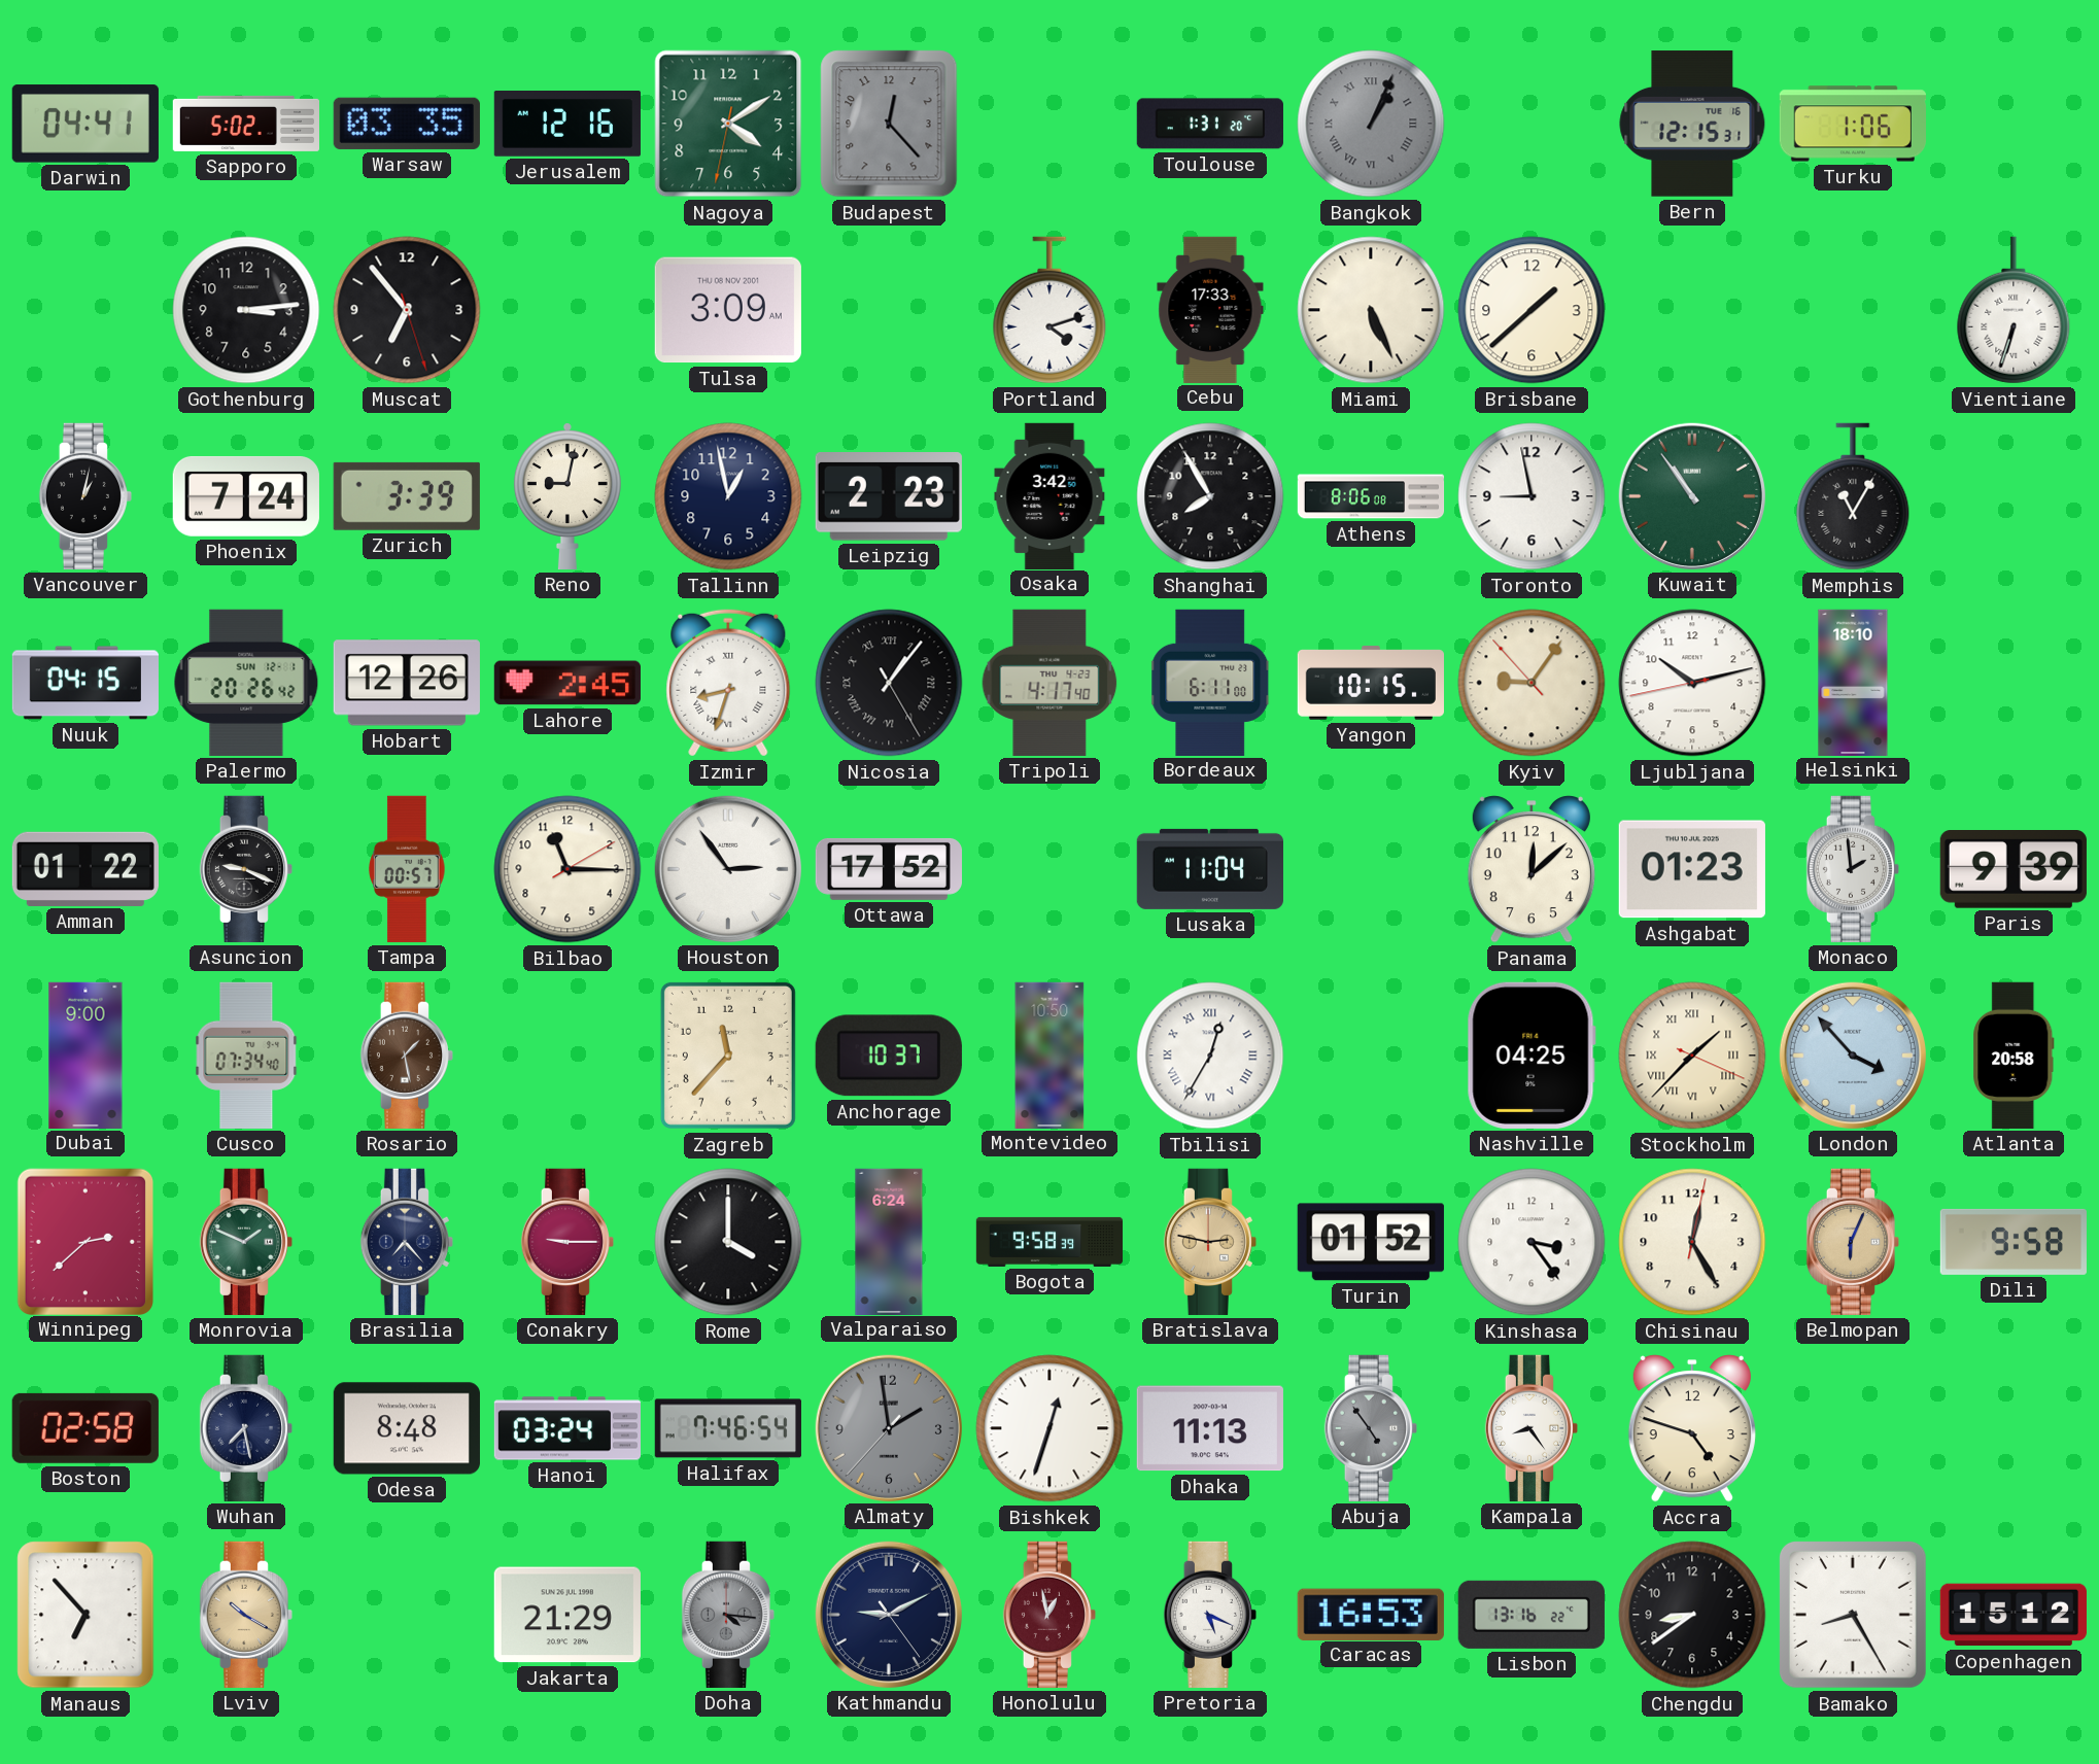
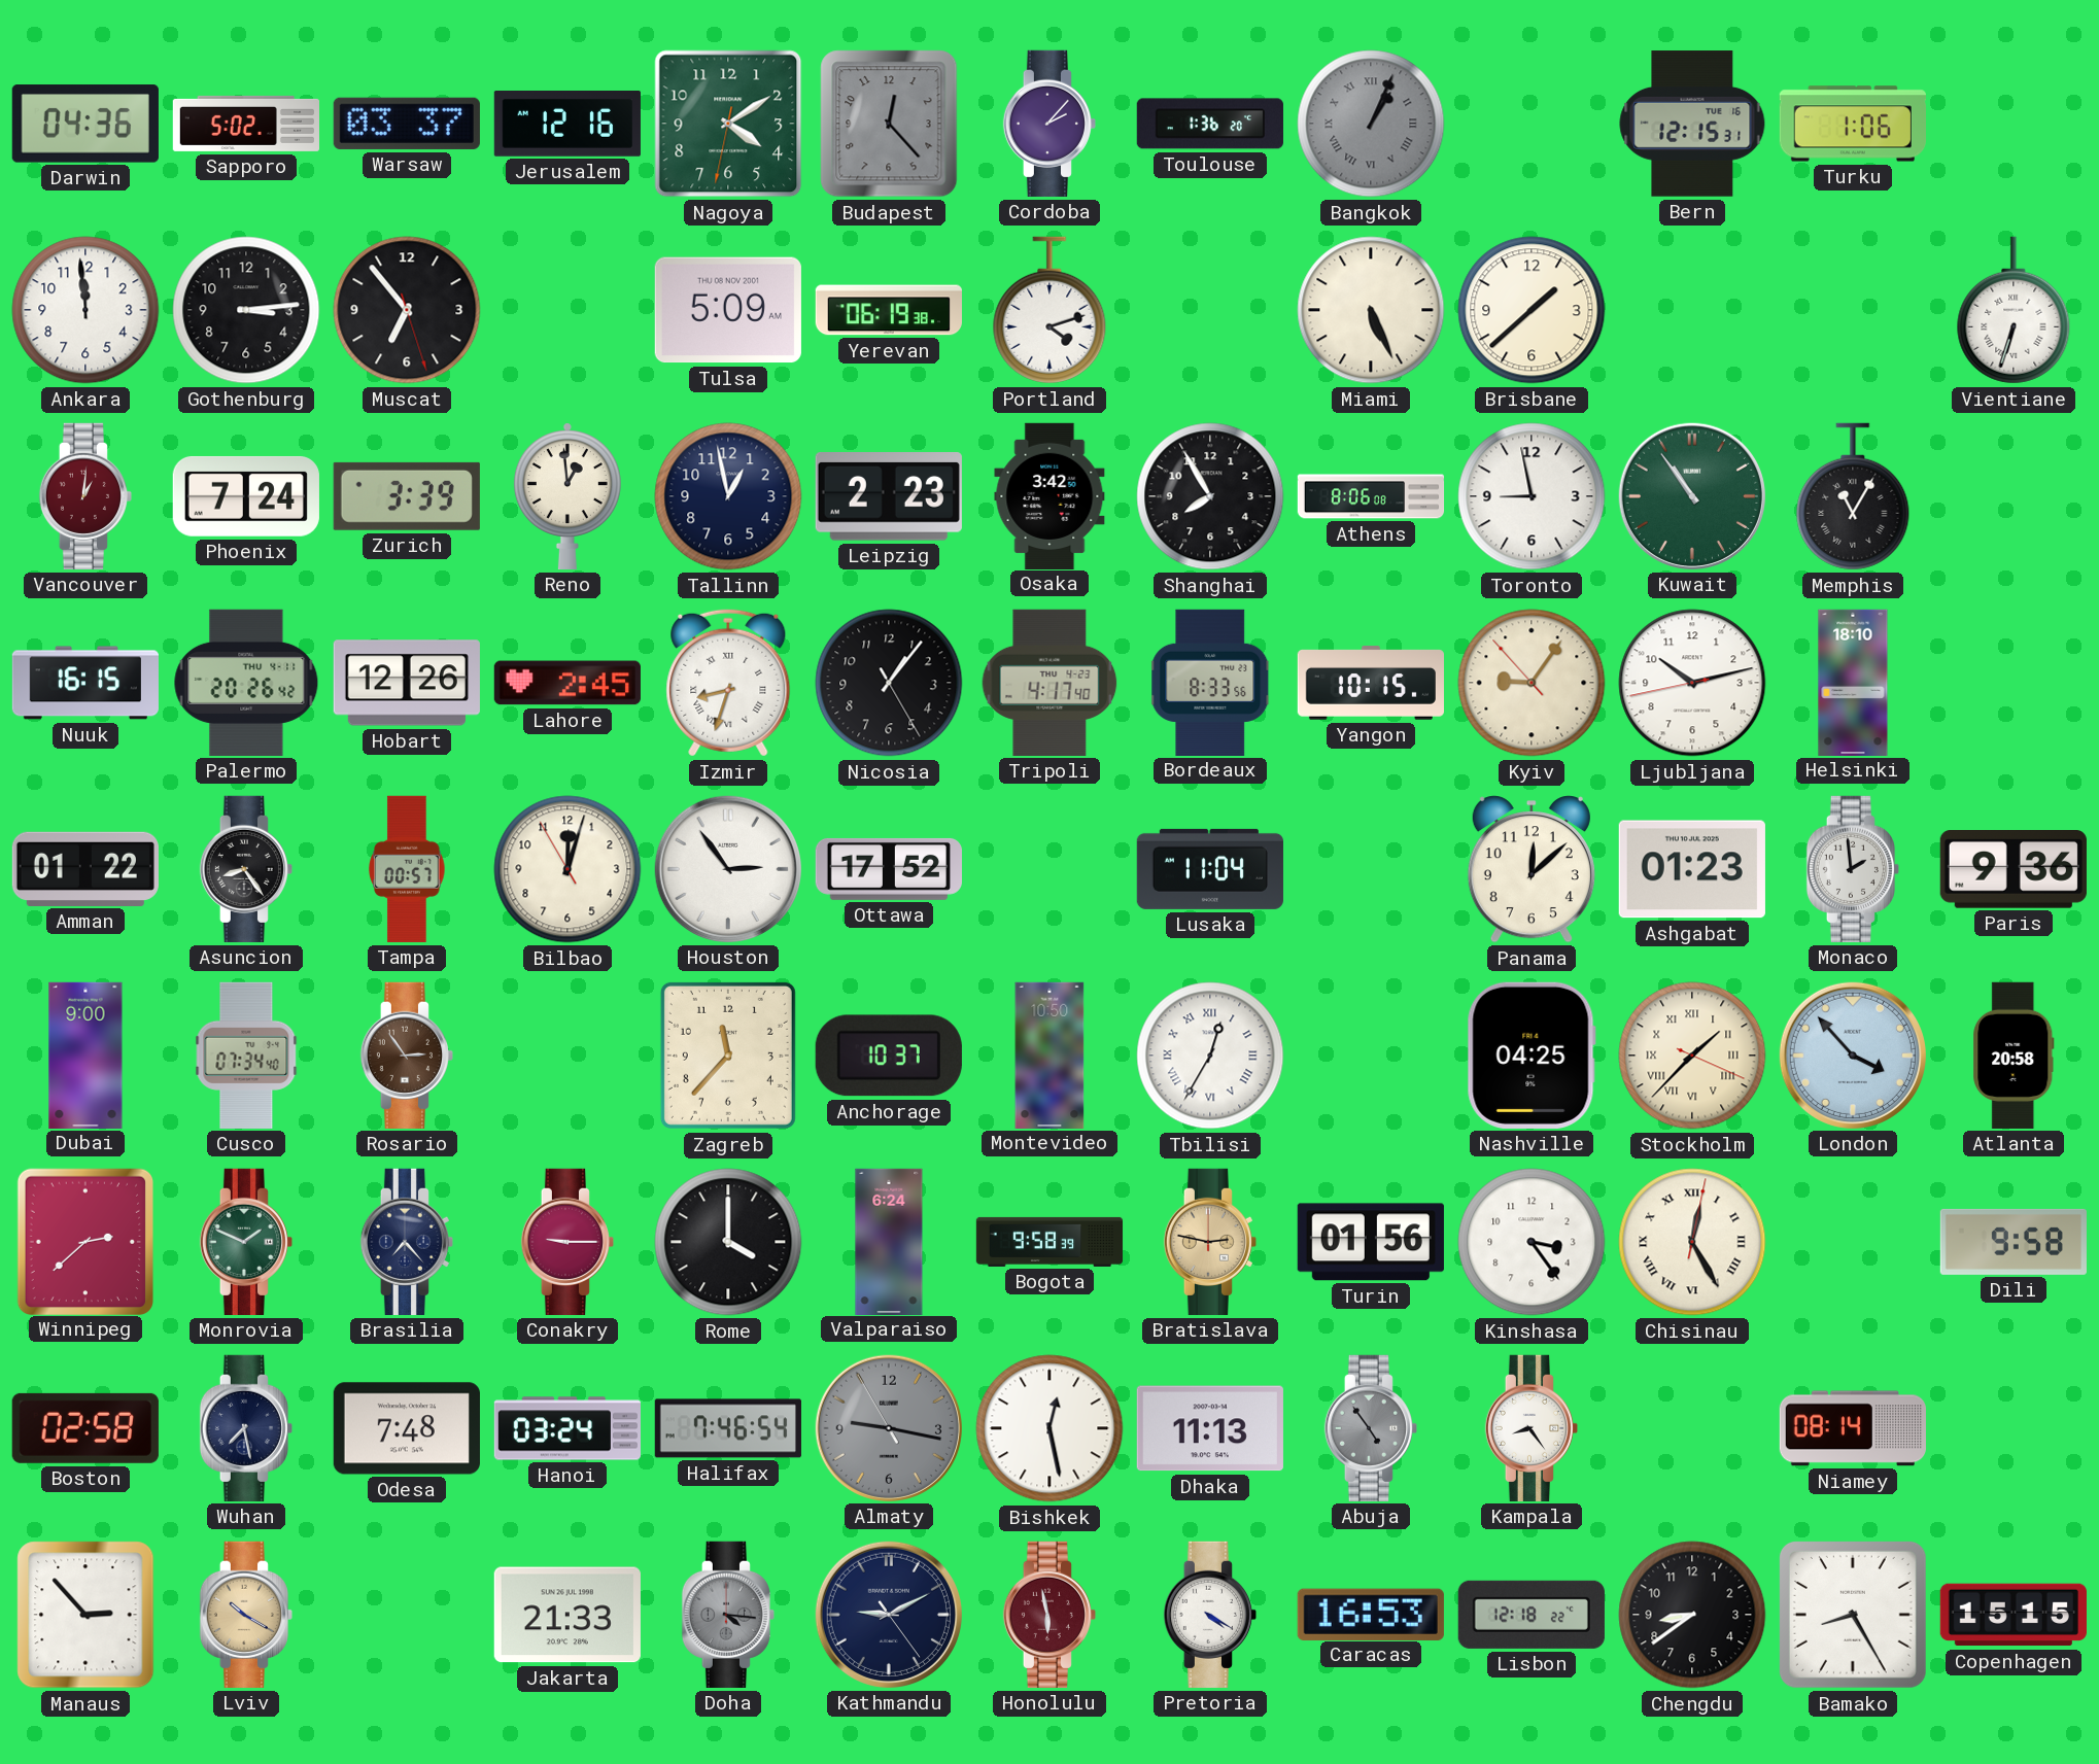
Darwin: 04:41 -> 04:36 (85, 124)
Warsaw: 03:35 -> 03:37 (407, 124)
Cordoba: none -> 2:07 (1048, 124)
Toulouse: 1:31 -> 1:36 (1210, 124)
Ankara: none -> 11:59 (85, 310)
Tulsa: 3:09 -> 5:09 (728, 310)
Yerevan: none -> 06:19 (889, 310)
Cebu: 17:33 -> none (1210, 309)
Vancouver: 1:02 -> 1:01 (84, 496)
Vancouver dial: black -> burgundy (84, 496)
Reno: 9:02 -> 12:59 (567, 496)
Nuuk: 04:15 -> 16:15 (84, 683)
Palermo date: SUN 12-1 -> THU 4-11 (246, 683)
Nicosia numerals: Roman -> Arabic (889, 683)
Bordeaux: 6:11 -> 8:33 (1211, 682)
Asuncion: 9:19 -> 8:24 (245, 869)
Bilbao: 11:15 -> 12:02 (567, 869)
Paris: 9:39 -> 9:36 (2014, 870)
Rosario: 1:28 -> 2:54 (406, 1056)
Turin: 01:52 -> 01:56 (1371, 1242)
Chisinau numerals: Arabic -> Roman (1692, 1242)
Belmopan: 6:04 -> none (1852, 1242)
Odesa: 8:48 -> 7:48 (407, 1428)
Almaty: 1:58 -> 9:16 (889, 1428)
Bishkek: 12:33 -> 12:28 (1049, 1428)
Accra: 4:48 -> none (1692, 1428)
Niamey: none -> 08:14 (1853, 1428)
Manaus: 6:53 -> 2:53 (85, 1615)
Jakarta: 21:29 -> 21:33 (567, 1615)
Honolulu: 12:58 -> 5:58 (1048, 1615)
Pretoria: 5:19 -> 4:20 (1209, 1615)
Lisbon: 13:16 -> 12:18 (1532, 1615)
Copenhagen: 15:12 -> 15:15 (2014, 1615)
